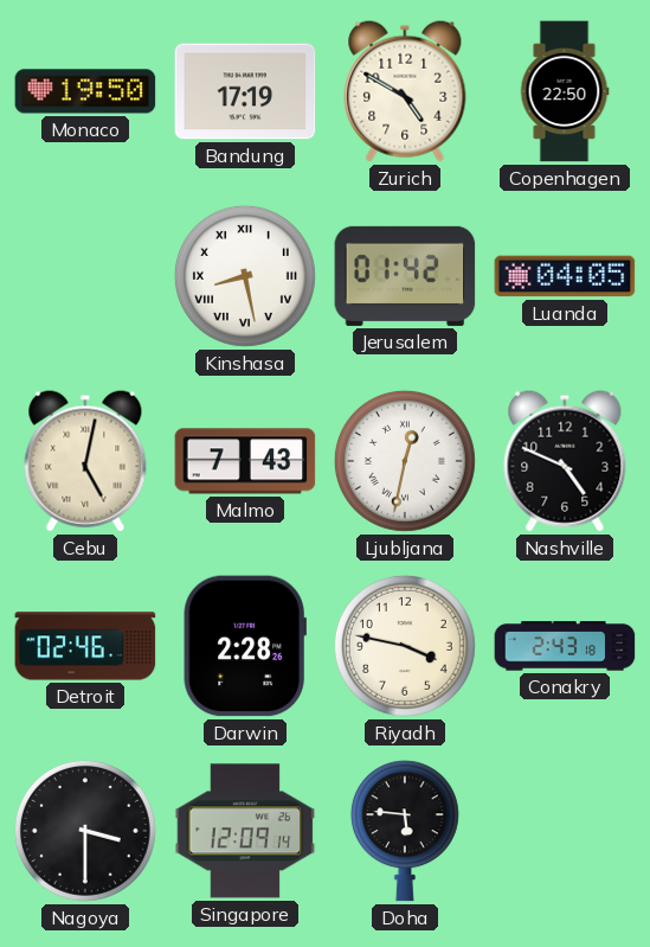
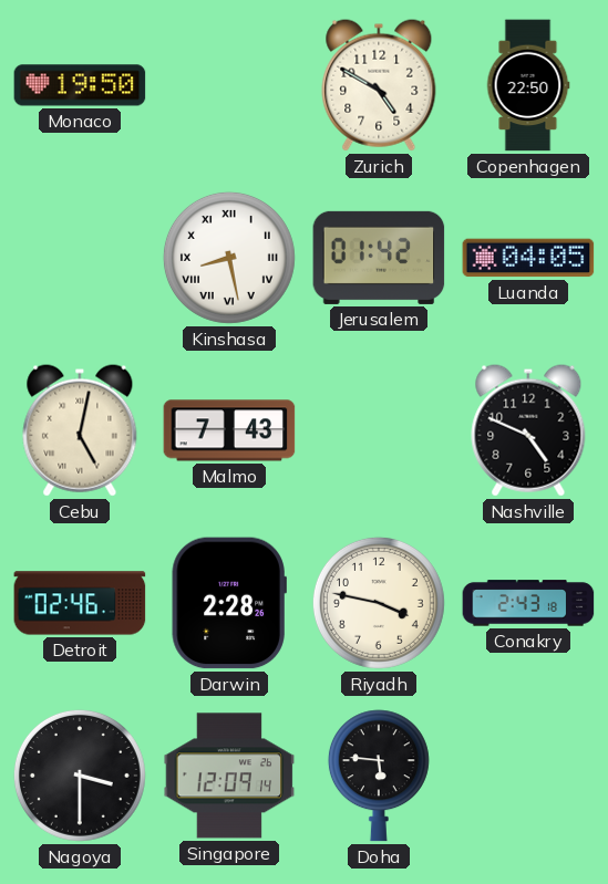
Bandung: 17:19 -> none (245, 91)
Ljubljana: 12:32 -> none (405, 461)
